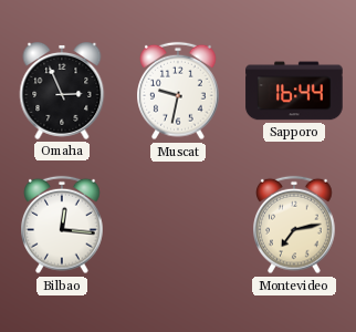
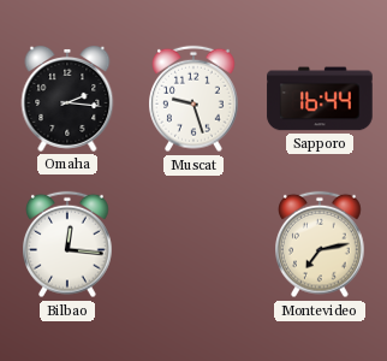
Omaha: 2:56 -> 2:16 (67, 99)
Muscat: 9:32 -> 9:27 (195, 99)
